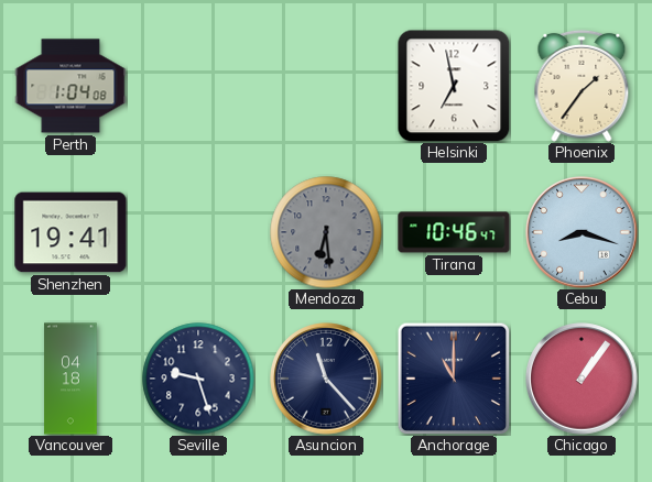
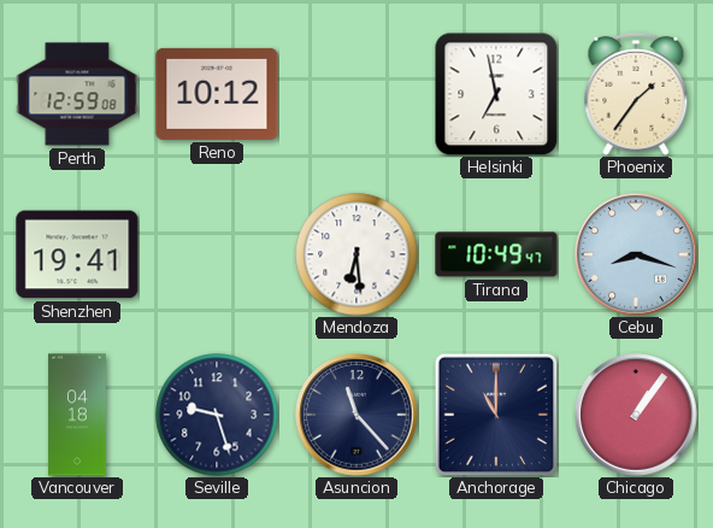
Perth: 1:04 -> 12:59 (77, 94)
Reno: none -> 10:12 (217, 94)
Mendoza dial: grey -> white (356, 254)
Tirana: 10:46 -> 10:49 (496, 254)
